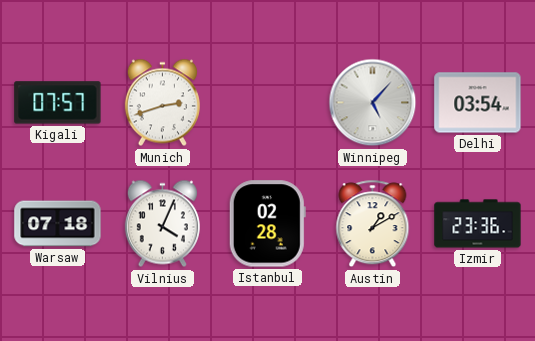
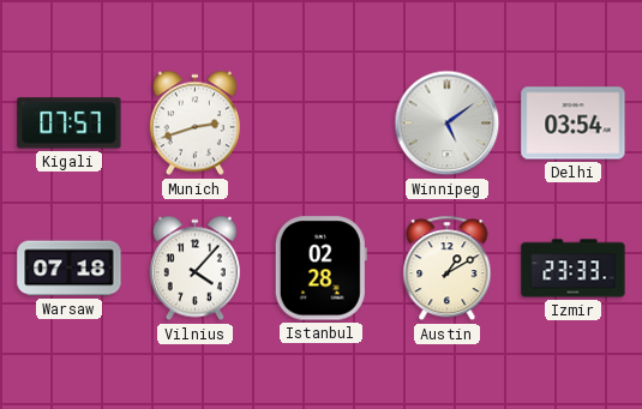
Winnipeg: 5:07 -> 5:09 (448, 124)
Vilnius: 4:04 -> 4:07 (194, 269)
Izmir: 23:36 -> 23:33 (574, 269)
